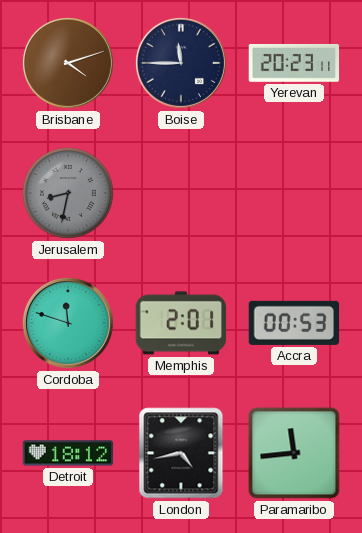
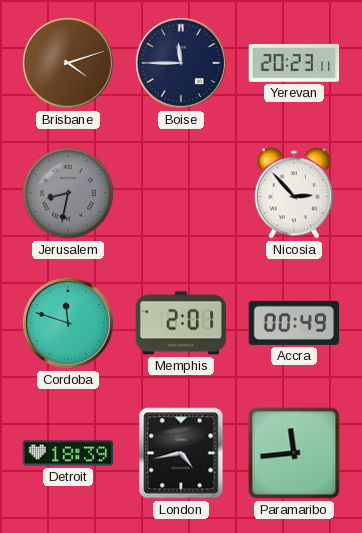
Nicosia: none -> 2:53 (294, 193)
Accra: 00:53 -> 00:49 (294, 323)
Detroit: 18:12 -> 18:39 (68, 453)
